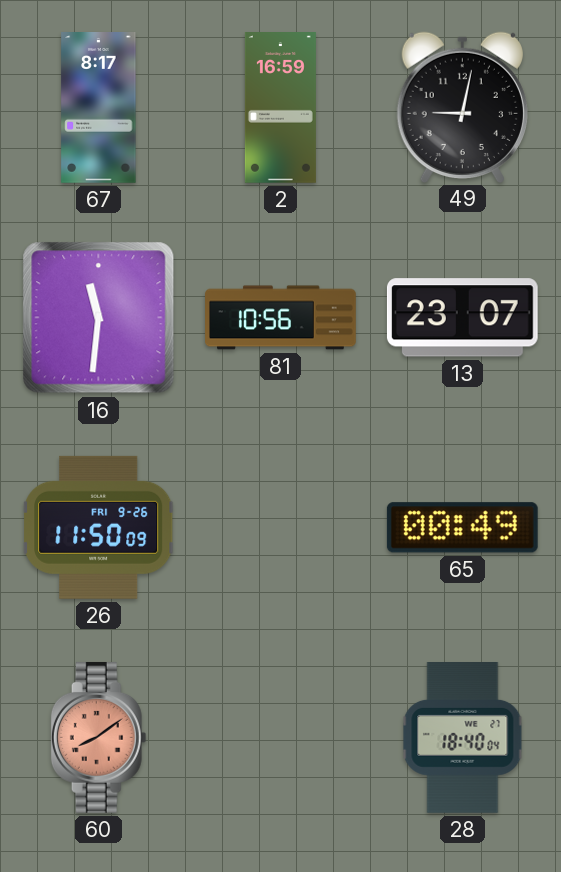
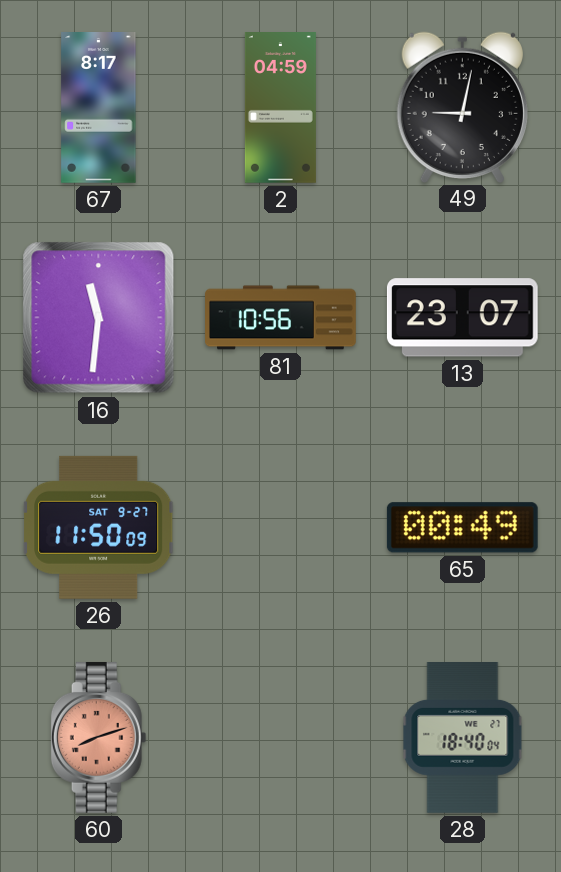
2: 16:59 -> 04:59 (280, 108)
26 date: FRI 9-26 -> SAT 9-27 (99, 527)
60: 8:09 -> 8:12 (99, 737)
